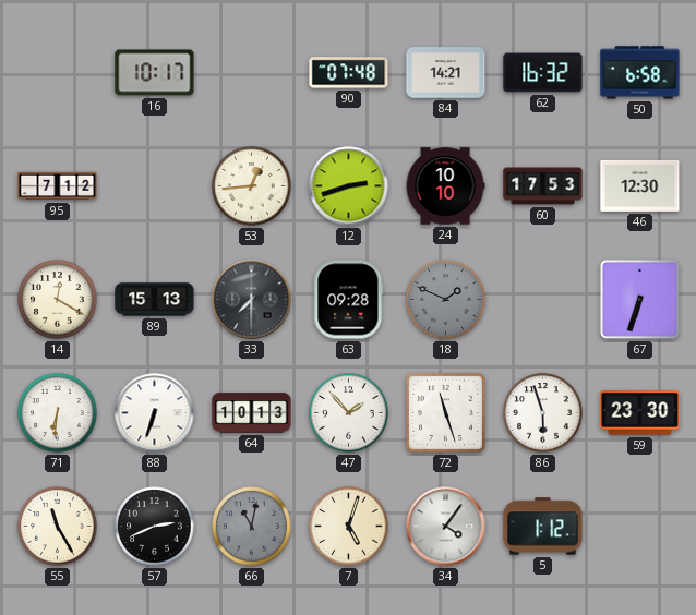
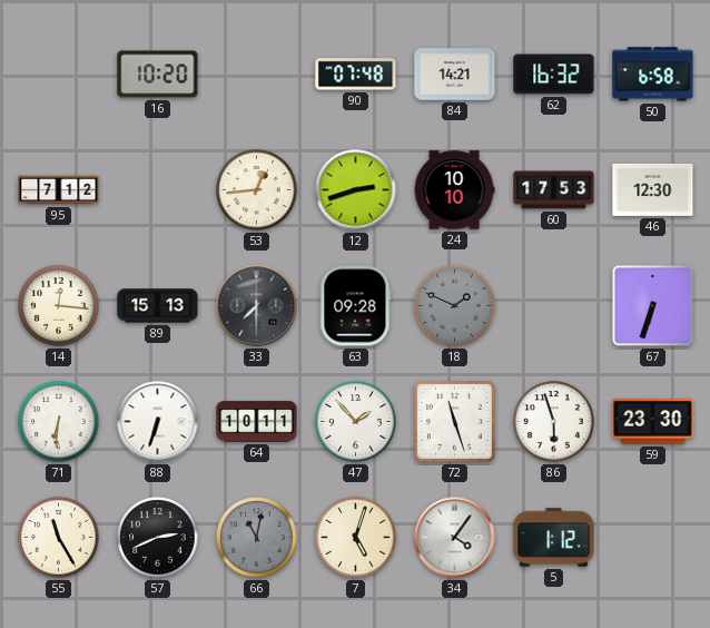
16: 10:17 -> 10:20 (158, 75)
14: 12:20 -> 12:16 (59, 306)
64: 10:13 -> 10:11 (257, 422)
